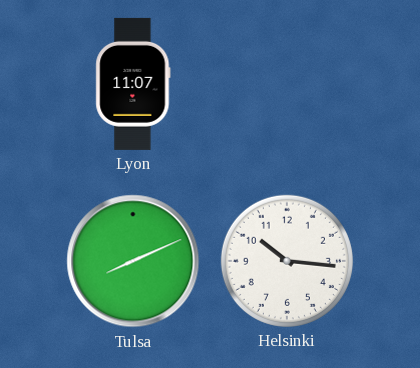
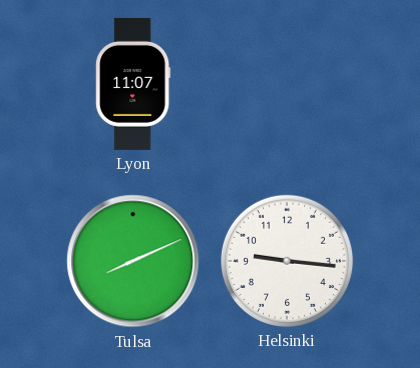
Helsinki: 10:16 -> 9:16 (287, 261)
